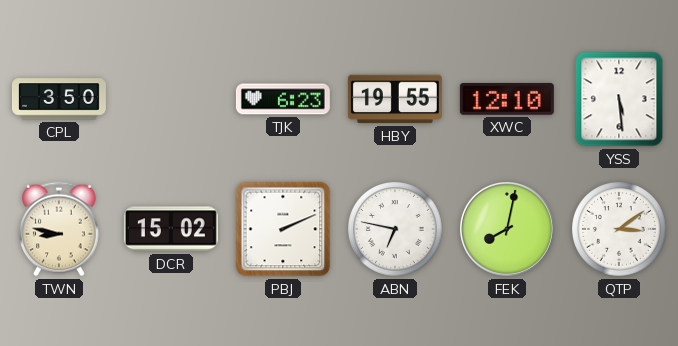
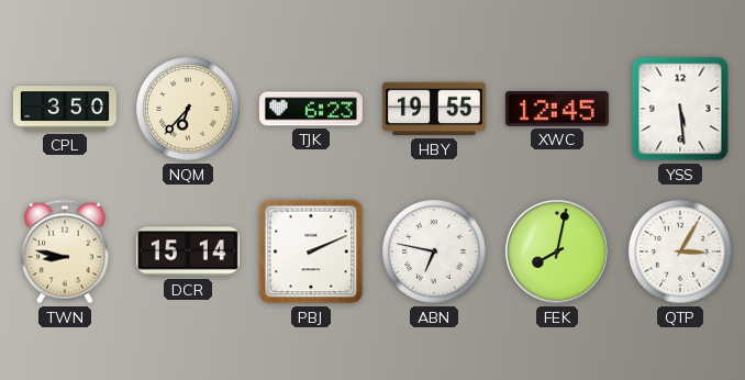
NQM: none -> 6:37 (188, 109)
XWC: 12:10 -> 12:45 (557, 109)
DCR: 15:02 -> 15:14 (188, 252)
QTP: 3:09 -> 3:05 (680, 252)
